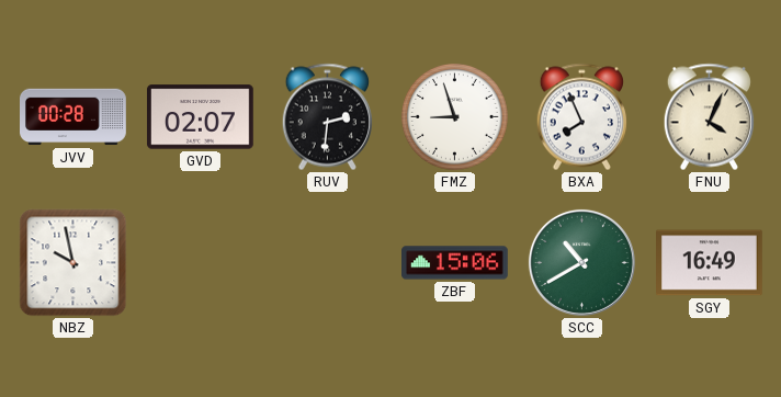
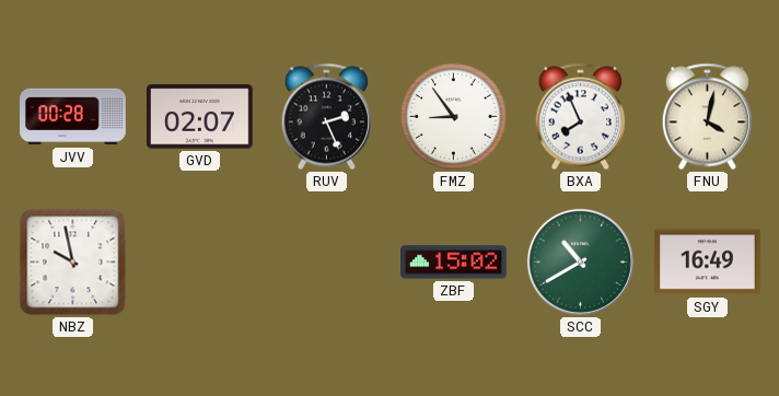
RUV: 2:31 -> 2:26 (326, 117)
FMZ: 8:57 -> 8:54 (454, 117)
FNU: 4:04 -> 4:02 (707, 117)
ZBF: 15:06 -> 15:02 (454, 263)
